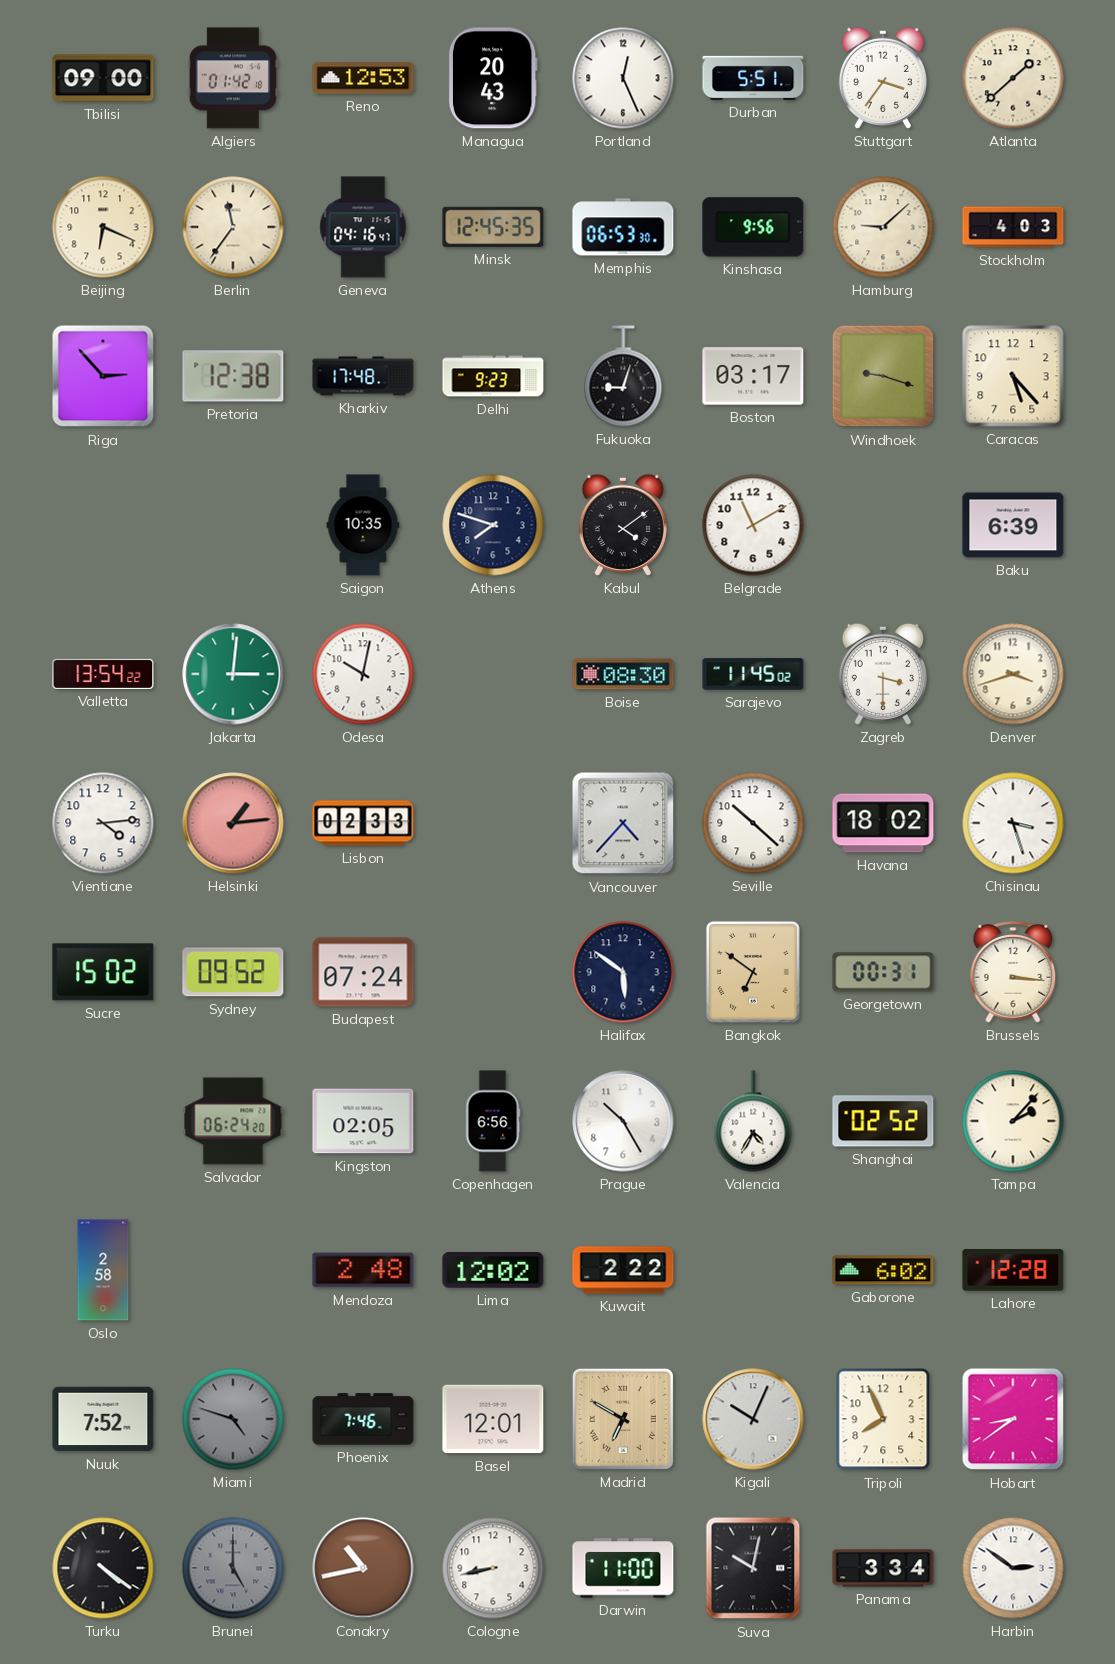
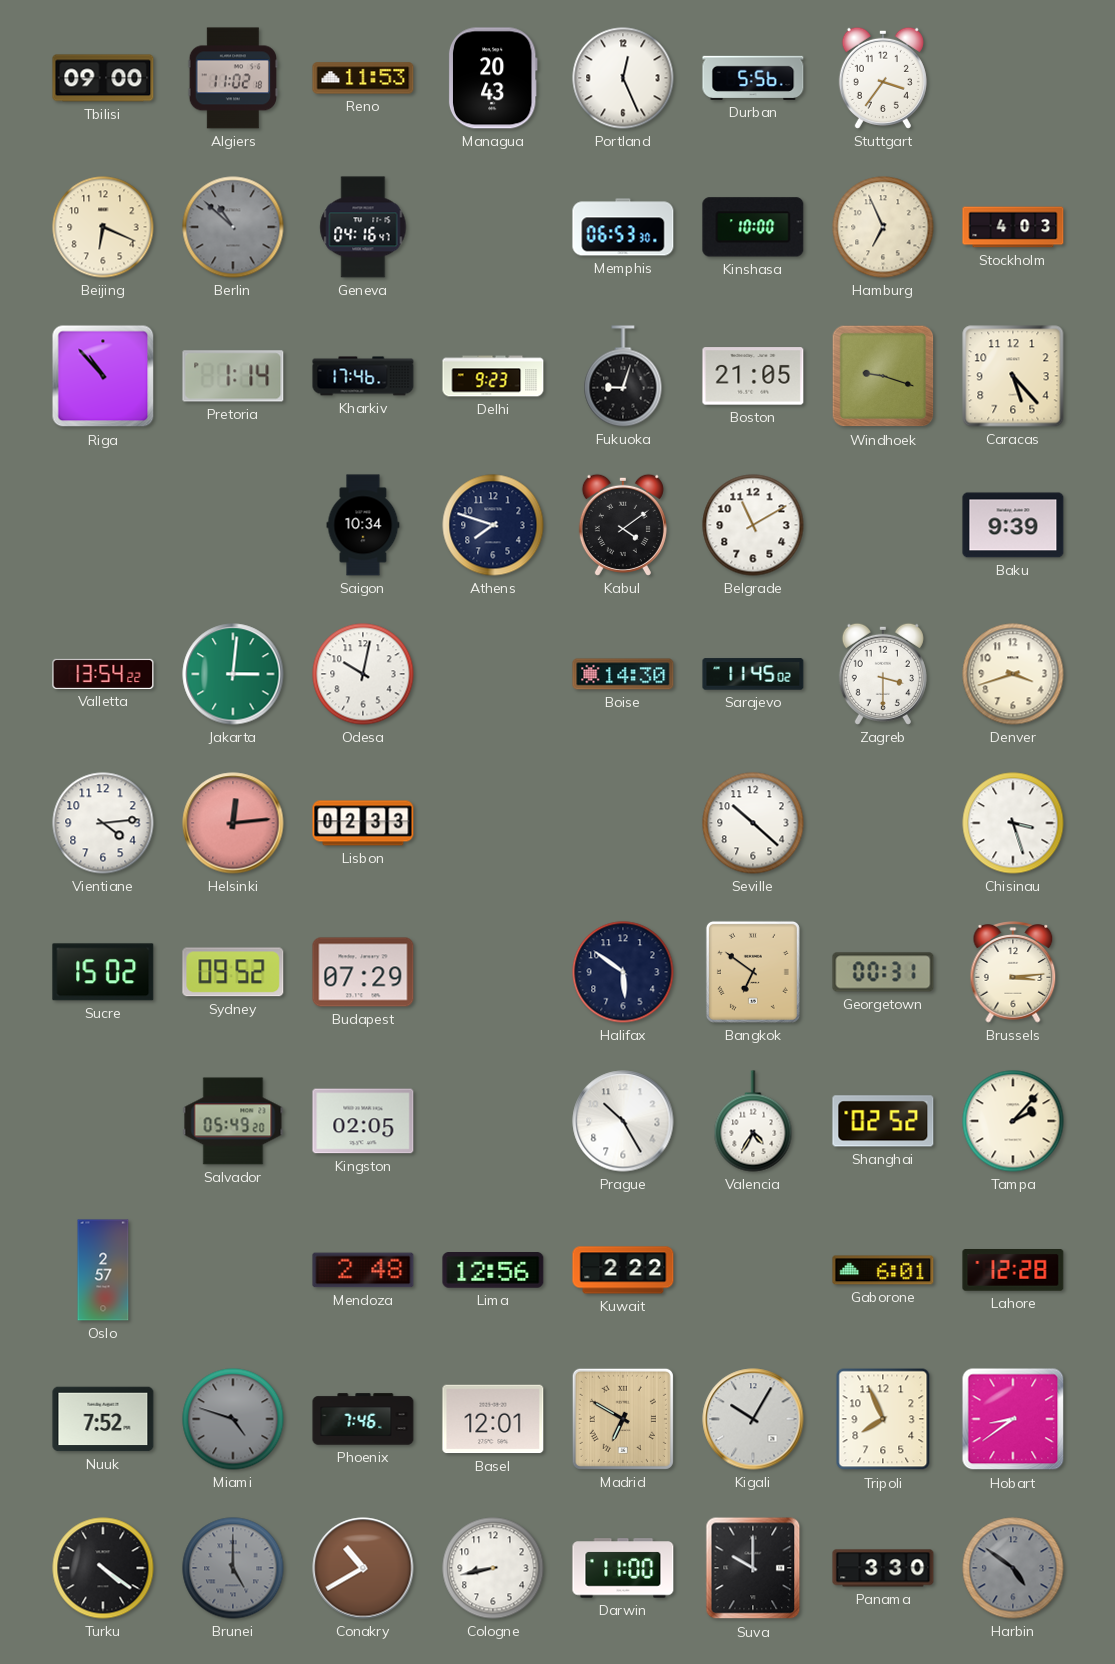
Algiers: 01:42 -> 11:02 (232, 78)
Reno: 12:53 -> 11:53 (363, 78)
Durban: 5:51 -> 5:56 (753, 78)
Atlanta: 1:38 -> none (1013, 78)
Berlin: 11:36 -> 10:52 (233, 227)
Berlin dial: cream -> grey (233, 227)
Minsk: 12:45 -> none (493, 227)
Kinshasa: 9:56 -> 10:00 (753, 227)
Hamburg: 9:08 -> 6:56 (883, 227)
Riga: 2:53 -> 10:53 (103, 376)
Pretoria: 12:38 -> 1:14 (233, 376)
Kharkiv: 17:48 -> 17:46 (363, 376)
Boston: 03:17 -> 21:05 (753, 376)
Saigon: 10:35 -> 10:34 (363, 525)
Baku: 6:39 -> 9:39 (1013, 525)
Boise: 08:30 -> 14:30 (623, 674)
Helsinki: 1:14 -> 12:14 (233, 823)
Vancouver: 4:37 -> none (623, 823)
Havana: 18:02 -> none (883, 823)
Budapest: 07:24 -> 07:29 (363, 972)
Brussels: 3:16 -> 3:14 (1013, 972)
Salvador: 06:24 -> 05:49 (233, 1121)
Copenhagen: 6:56 -> none (493, 1121)
Oslo: 2:58 -> 2:57 (103, 1270)
Lima: 12:02 -> 12:56 (493, 1271)
Gaborone: 6:02 -> 6:01 (883, 1270)
Kigali: 10:04 -> 10:05 (753, 1419)
Conakry: 10:43 -> 10:40 (363, 1568)
Suva: 10:02 -> 10:00 (753, 1568)
Panama: 3:34 -> 3:30 (883, 1568)
Harbin: 2:51 -> 4:51 (1013, 1568)
Harbin dial: white -> grey (1013, 1568)
